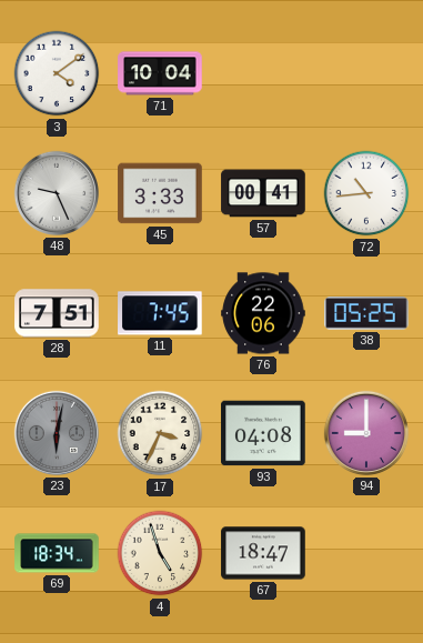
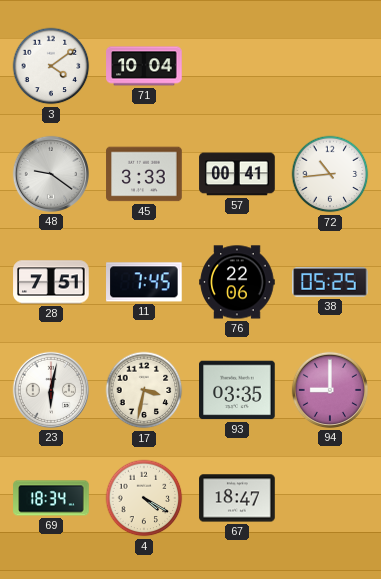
48: 9:26 -> 9:21 (51, 174)
23 dial: grey -> white (51, 390)
17: 3:34 -> 3:32 (144, 390)
93: 04:08 -> 03:35 (237, 390)
4: 4:57 -> 4:20 (144, 498)
